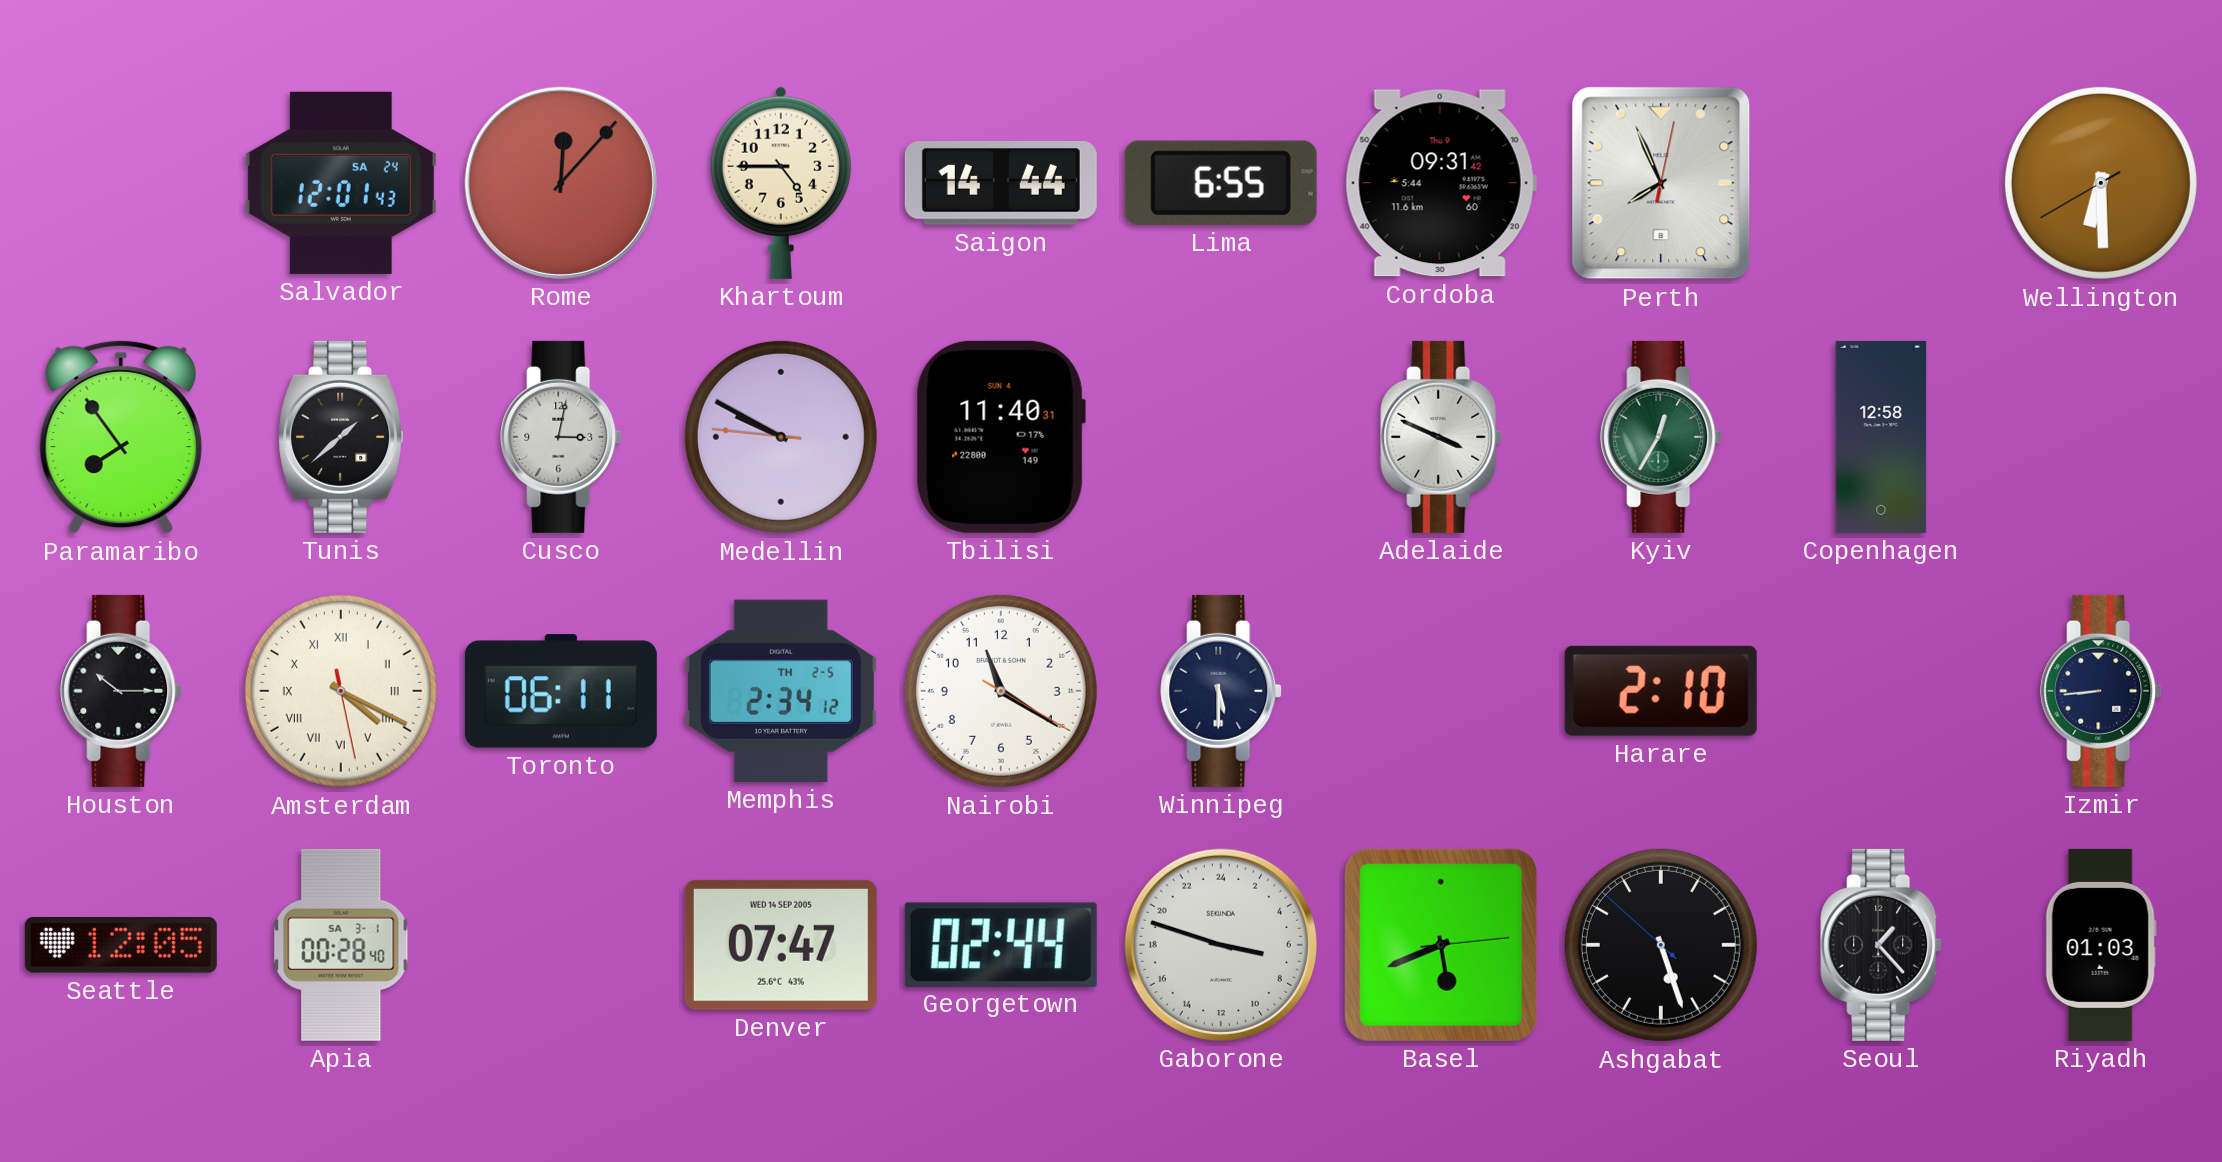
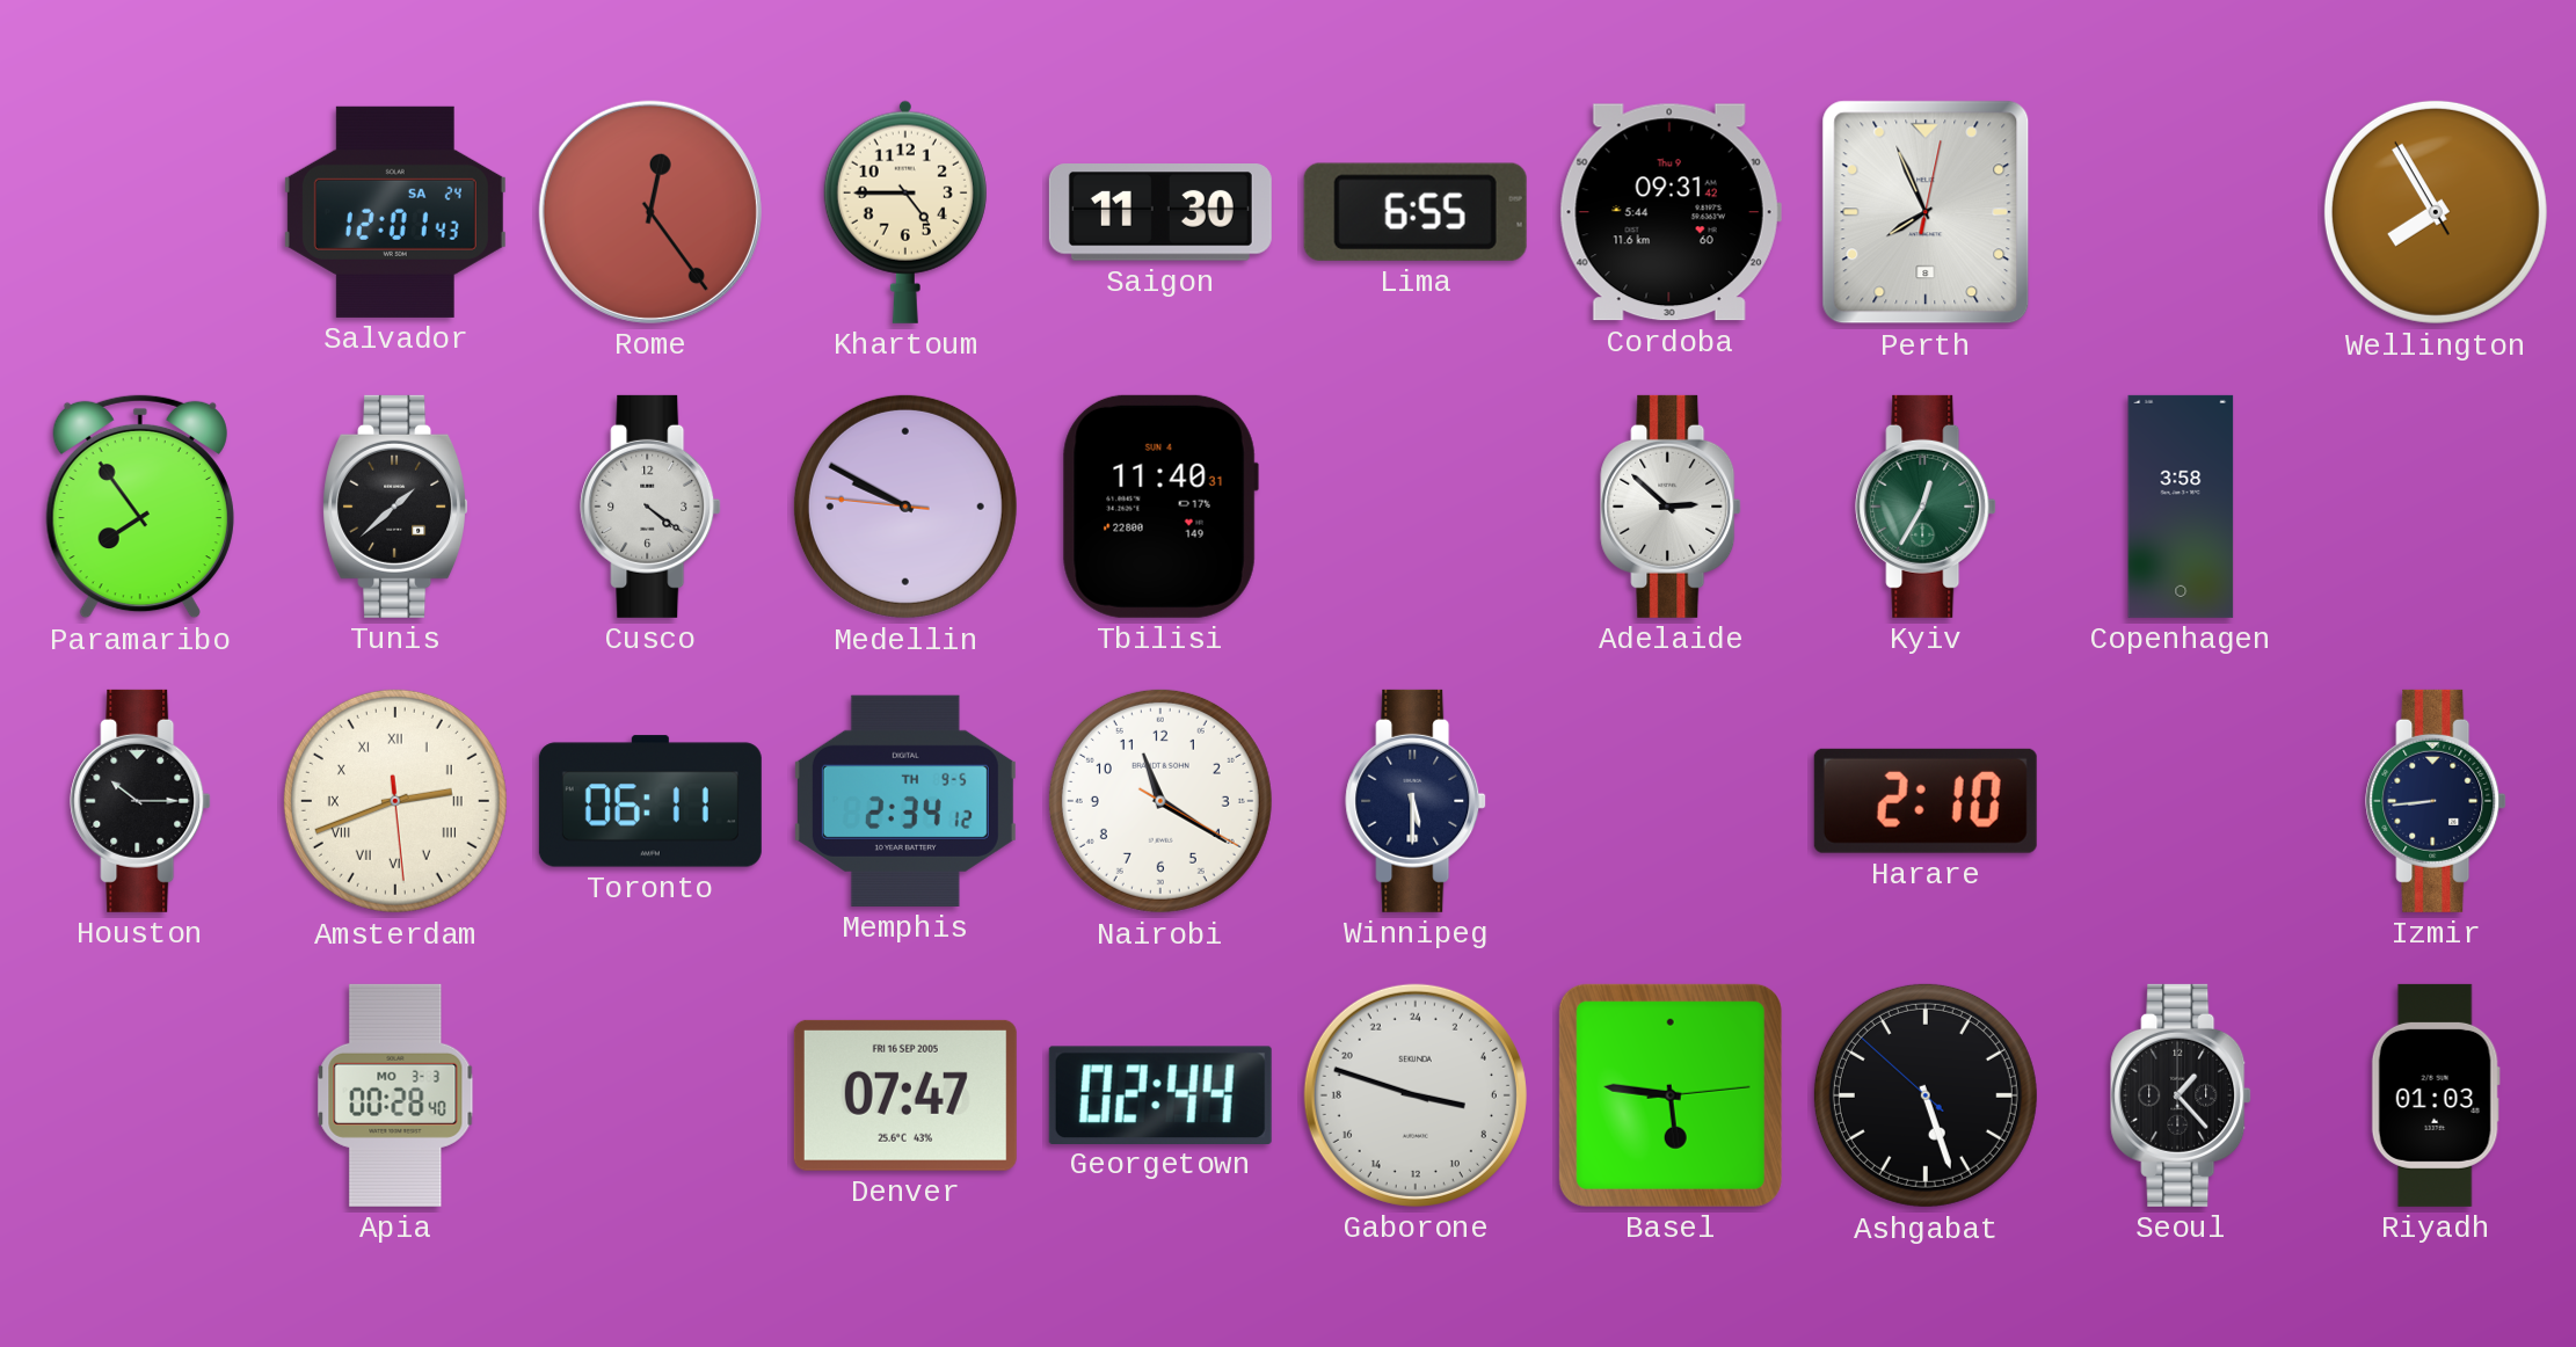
Rome: 12:07 -> 12:24 (650, 212)
Saigon: 14:44 -> 11:30 (1160, 212)
Wellington: 6:29 -> 7:54 (2436, 212)
Cusco: 3:02 -> 4:21 (650, 507)
Adelaide: 3:49 -> 2:52 (1671, 507)
Copenhagen: 12:58 -> 3:58 (2181, 507)
Amsterdam: 4:19 -> 2:41 (395, 801)
Memphis date: TH 2-5 -> TH 9-5 (905, 801)
Seattle: 12:05 -> none (121, 946)
Apia date: SA 3-1 -> MO 3-3 (395, 1095)
Denver date: WED 14 SEP 2005 -> FRI 16 SEP 2005 (905, 1095)
Basel: 5:41 -> 5:46 (1671, 1095)
